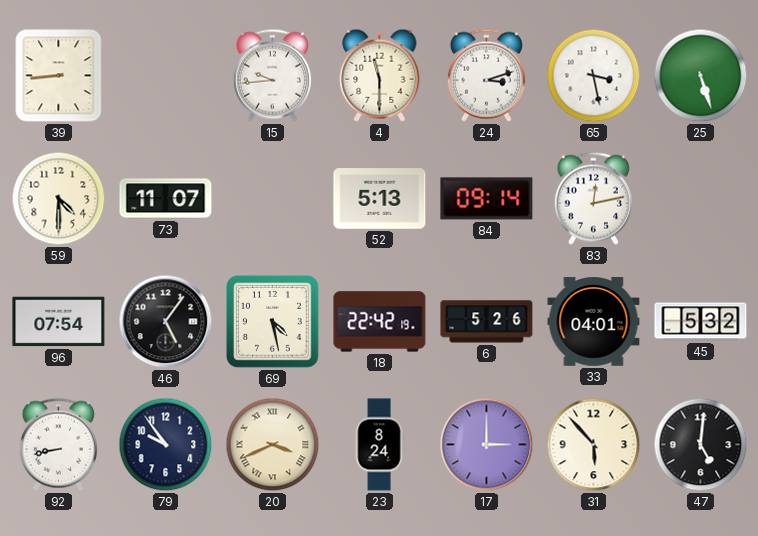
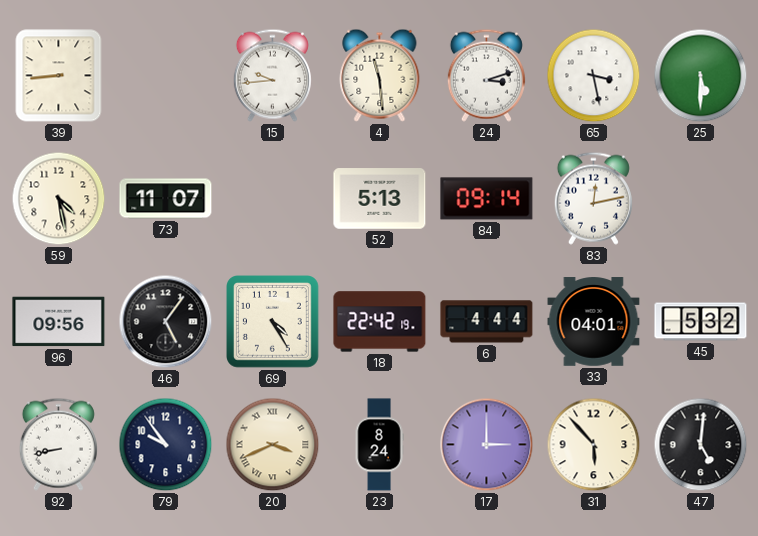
4: 11:30 -> 11:29 (380, 75)
25: 5:27 -> 5:30 (701, 76)
59: 4:30 -> 4:28 (59, 199)
96: 07:54 -> 09:56 (59, 322)
69: 4:28 -> 4:25 (273, 322)
6: 5:26 -> 4:44 (487, 322)
